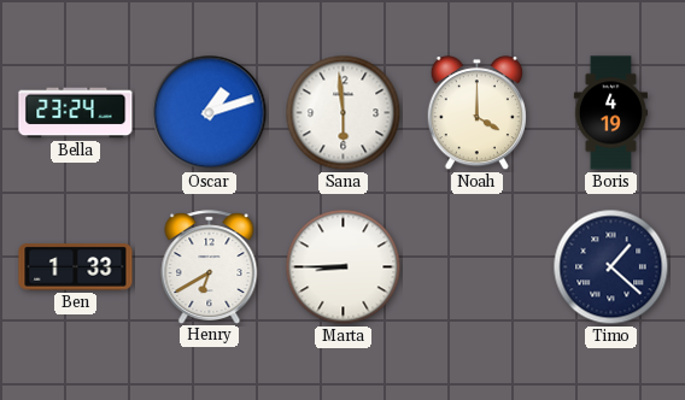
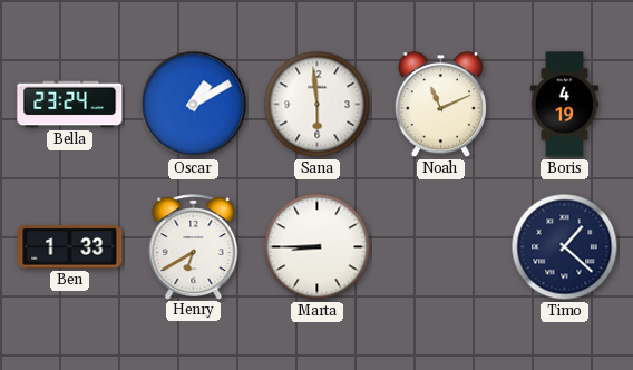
Oscar: 1:12 -> 1:10 (194, 105)
Noah: 4:00 -> 11:11 (440, 105)
